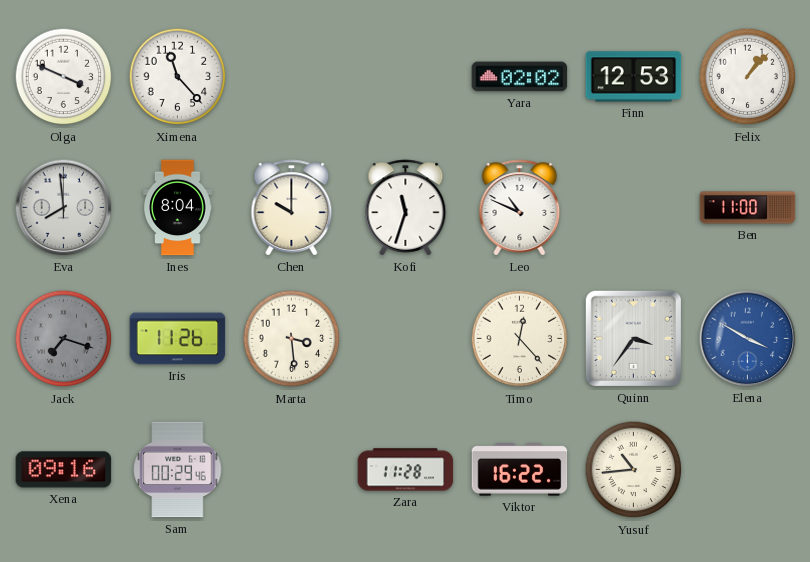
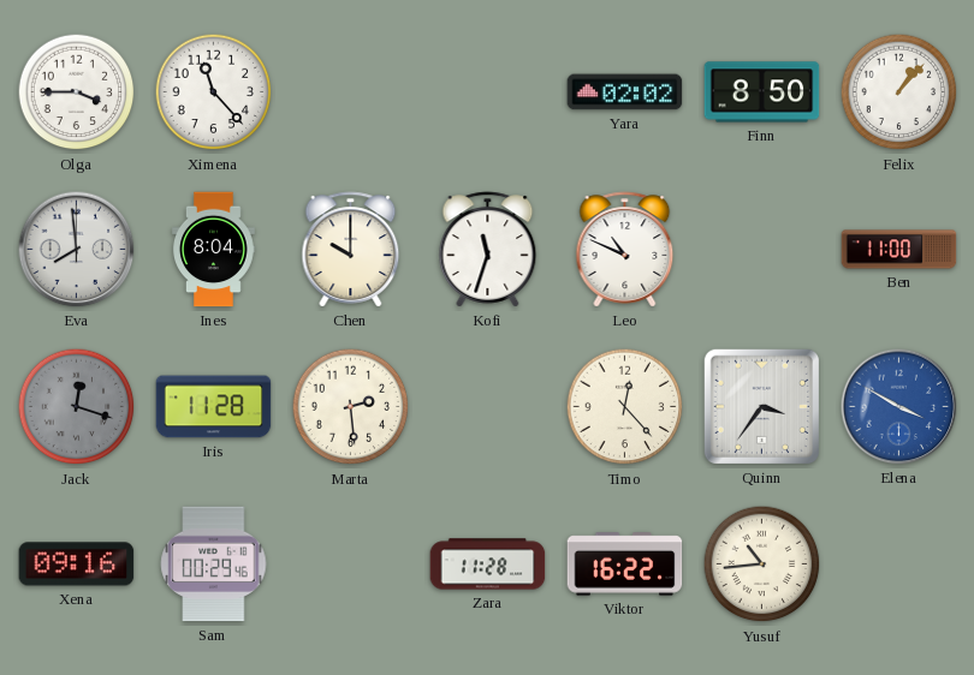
Olga: 3:49 -> 3:45 (77, 92)
Finn: 12:53 -> 8:50 (762, 92)
Jack: 7:18 -> 12:18 (77, 407)
Iris: 11:26 -> 11:28 (214, 407)
Marta: 3:29 -> 2:29 (351, 407)
